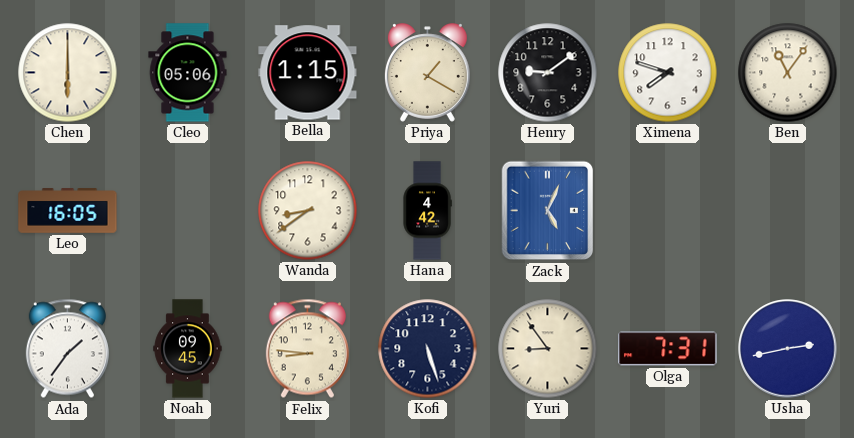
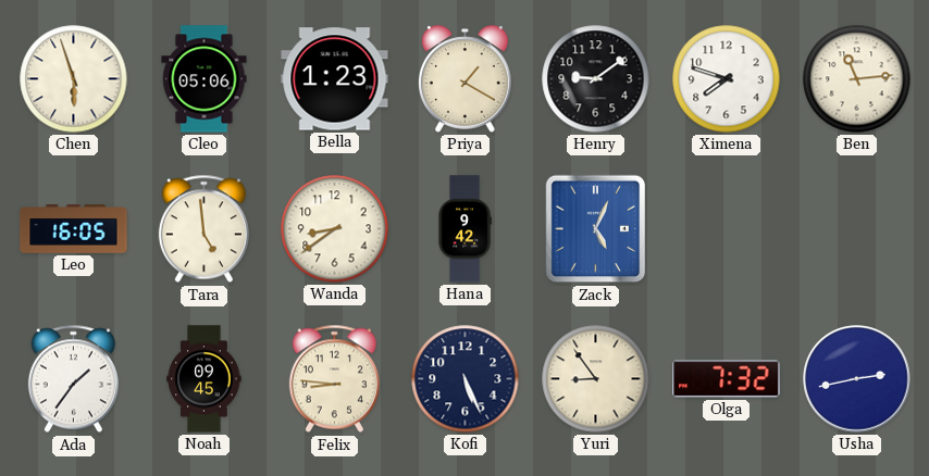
Chen: 6:00 -> 5:57 (74, 79)
Bella: 1:15 -> 1:23 (335, 79)
Ben: 11:06 -> 11:14 (857, 79)
Tara: none -> 4:59 (203, 229)
Hana: 4:42 -> 9:42 (464, 229)
Kofi: 5:27 -> 5:26 (466, 379)
Olga: 7:31 -> 7:32 (727, 379)
